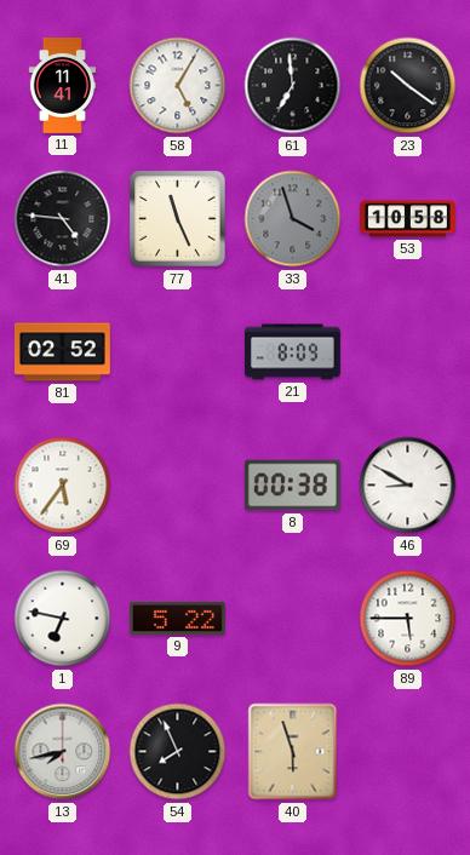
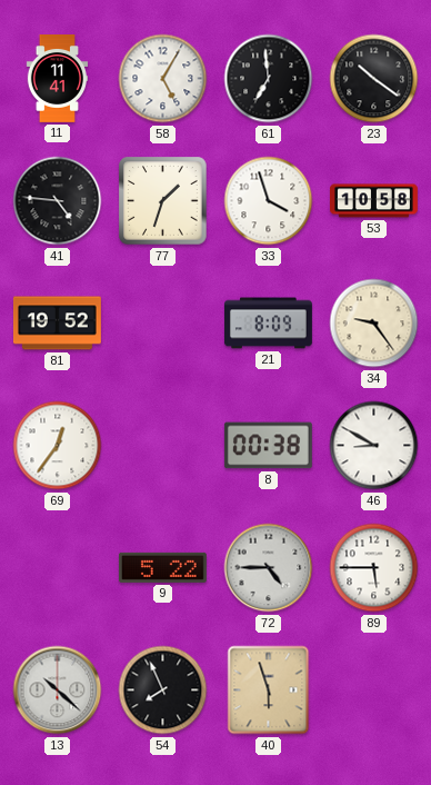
77: 11:26 -> 1:33 (163, 201)
33 dial: grey -> white (269, 201)
81: 02:52 -> 19:52 (57, 324)
34: none -> 9:24 (374, 324)
69: 5:36 -> 12:36 (58, 446)
1: 6:47 -> none (63, 619)
72: none -> 4:45 (269, 568)
13: 7:43 -> 10:22 (58, 690)
